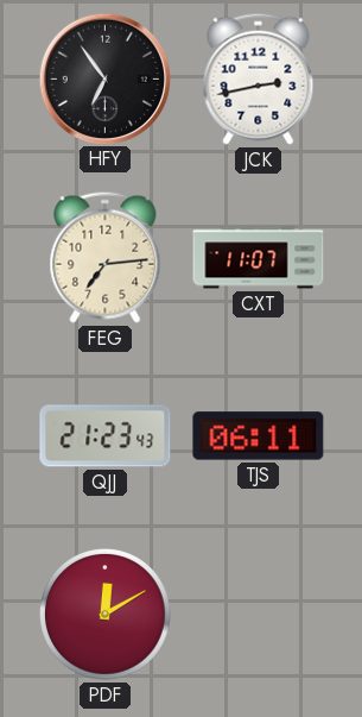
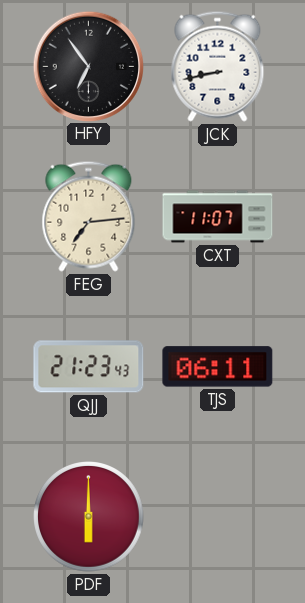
JCK: 2:43 -> 8:43 (218, 66)
PDF: 12:10 -> 6:00 (89, 517)
